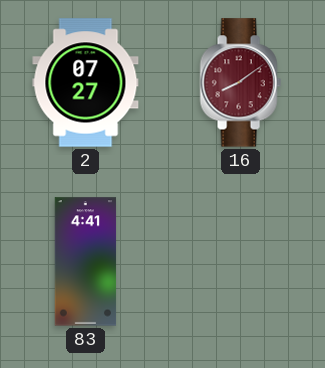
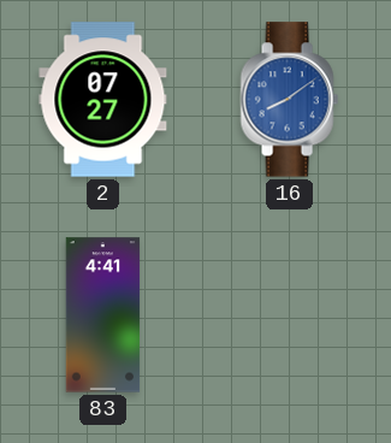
16 dial: burgundy -> blue (289, 100)
